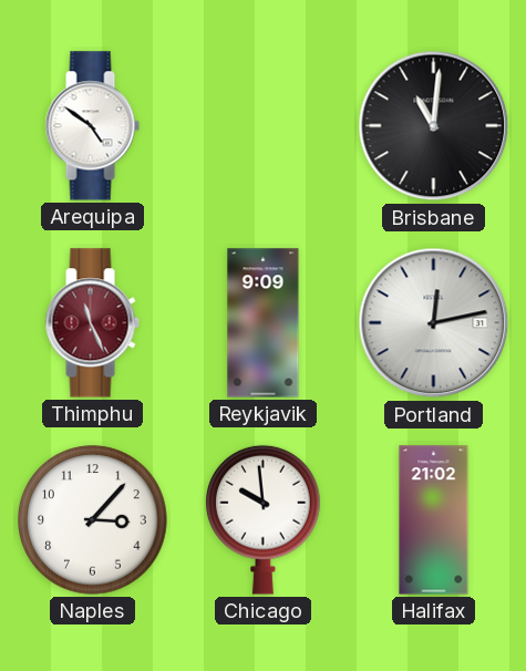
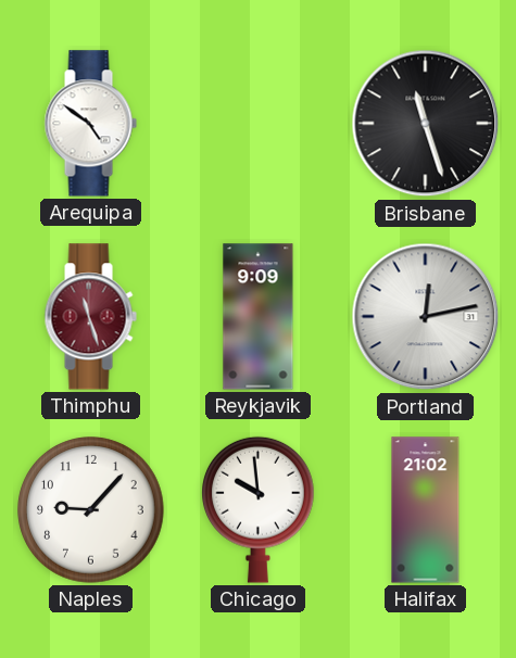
Brisbane: 11:01 -> 11:27 (426, 124)
Thimphu: 11:26 -> 11:27 (90, 317)
Naples: 3:07 -> 9:07 (91, 510)
